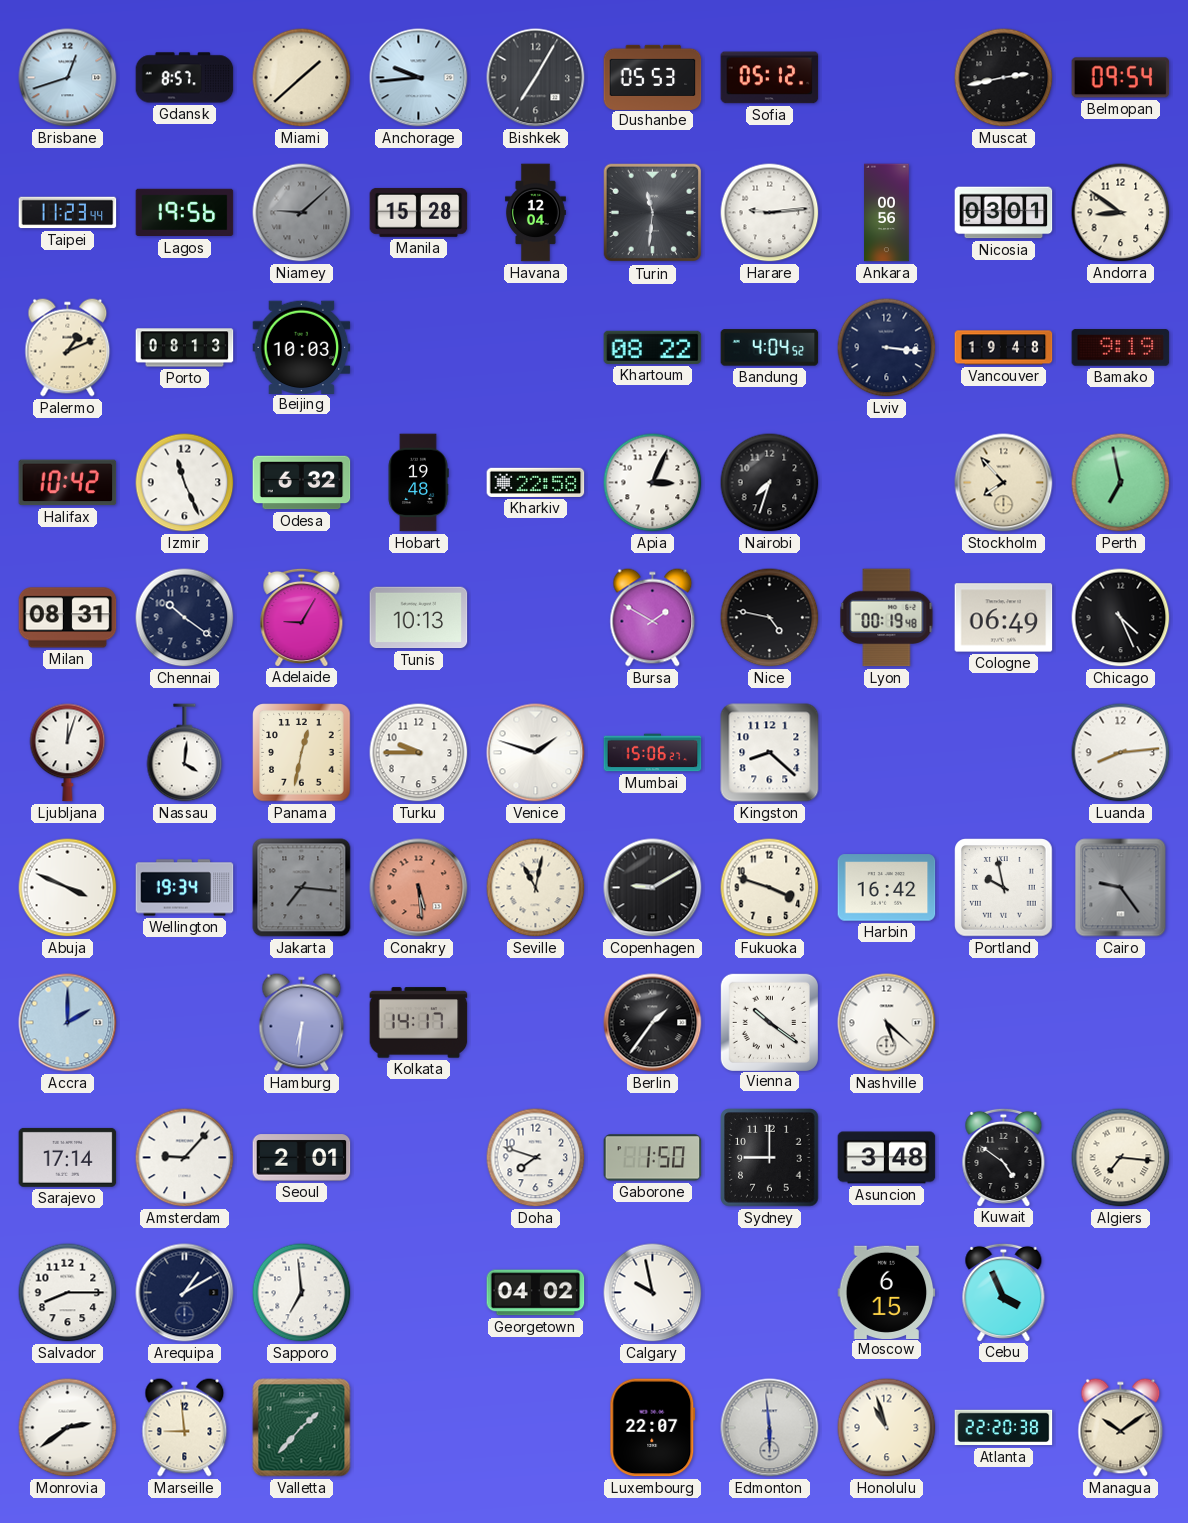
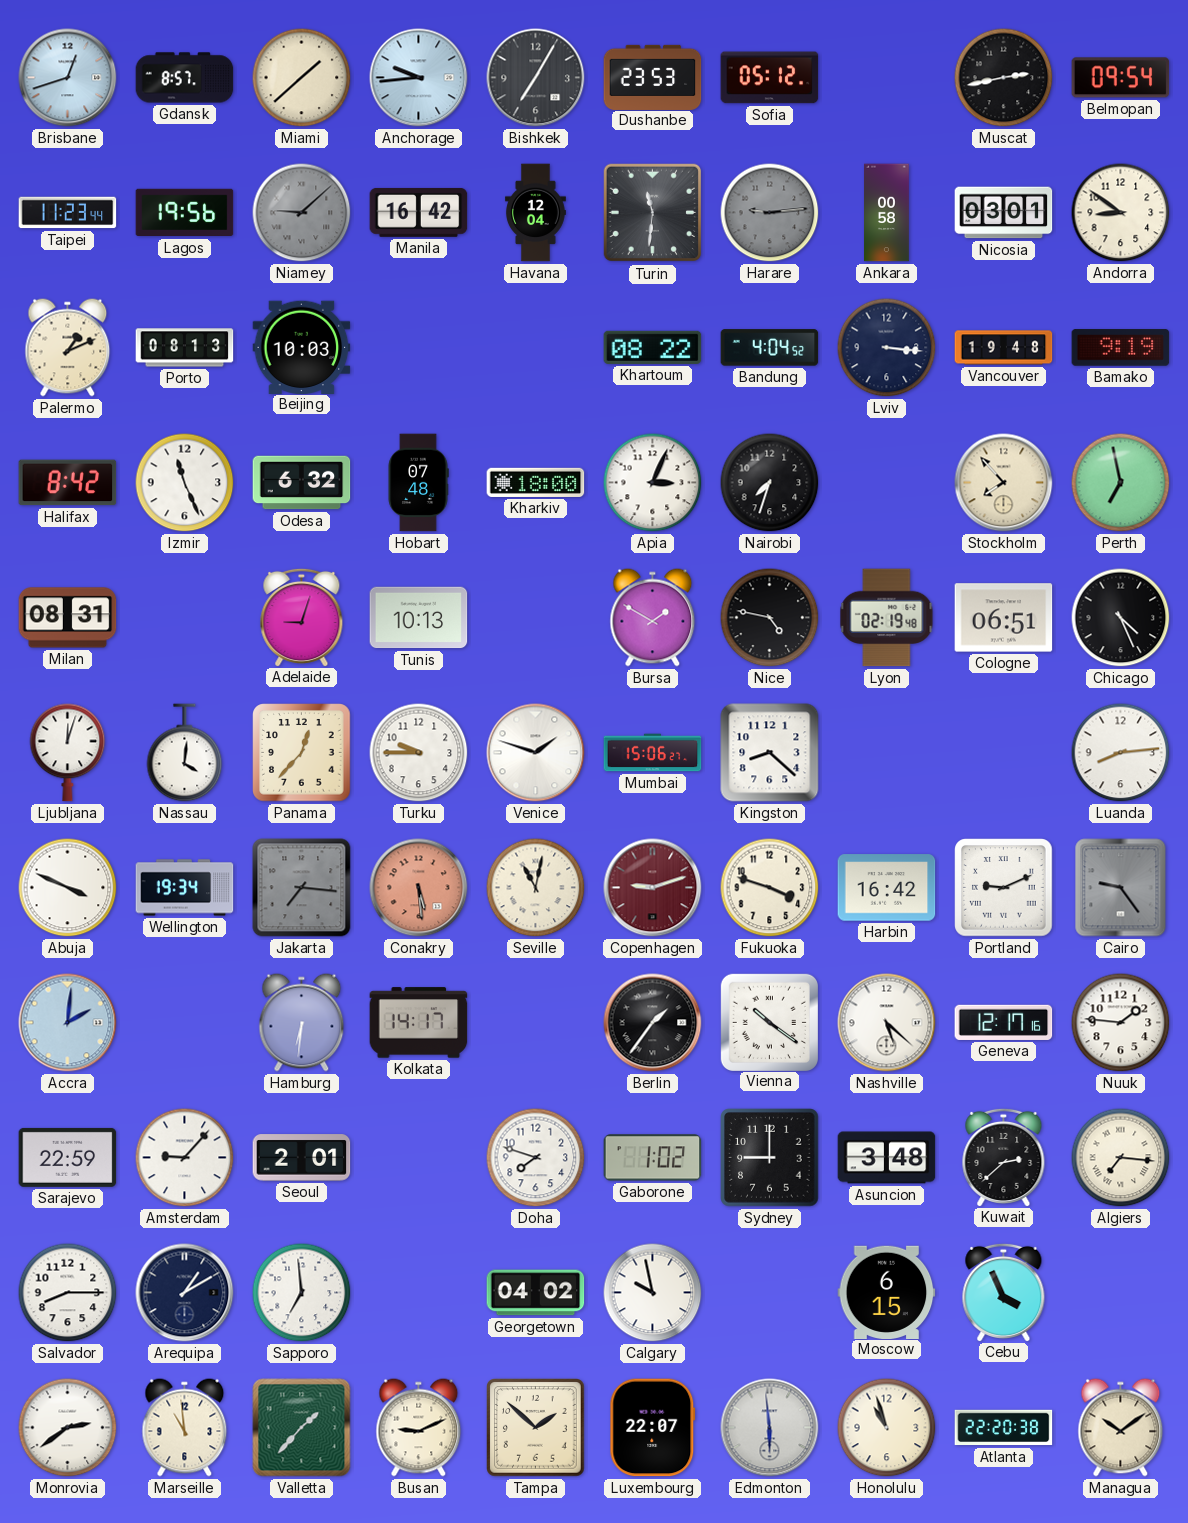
Dushanbe: 05:53 -> 23:53 (653, 77)
Manila: 15:28 -> 16:42 (419, 212)
Harare dial: white -> grey (770, 213)
Ankara: 00:56 -> 00:58 (887, 213)
Halifax: 10:42 -> 8:42 (68, 483)
Hobart: 19:48 -> 07:48 (418, 483)
Kharkiv: 22:58 -> 18:00 (536, 482)
Chennai: 10:21 -> none (185, 618)
Adelaide: 9:05 -> 9:03 (302, 617)
Lyon: 00:19 -> 02:19 (887, 618)
Cologne: 06:49 -> 06:51 (1004, 618)
Panama: 12:32 -> 12:37 (302, 753)
Copenhagen: 9:10 -> 9:12 (653, 888)
Copenhagen dial: black -> burgundy (653, 888)
Portland: 9:58 -> 9:11 (1004, 888)
Accra: 2:00 -> 2:01 (68, 1023)
Geneva: none -> 12:17 (1004, 1022)
Nuuk: none -> 1:46 (1121, 1023)
Sarajevo: 17:14 -> 22:59 (68, 1157)
Gaborone: 1:50 -> 1:02 (653, 1158)
Kuwait: 4:51 -> 2:38 (1004, 1157)
Marseille: 8:59 -> 10:59 (185, 1428)
Busan: none -> 9:11 (419, 1428)
Tampa: none -> 1:52 (536, 1428)
